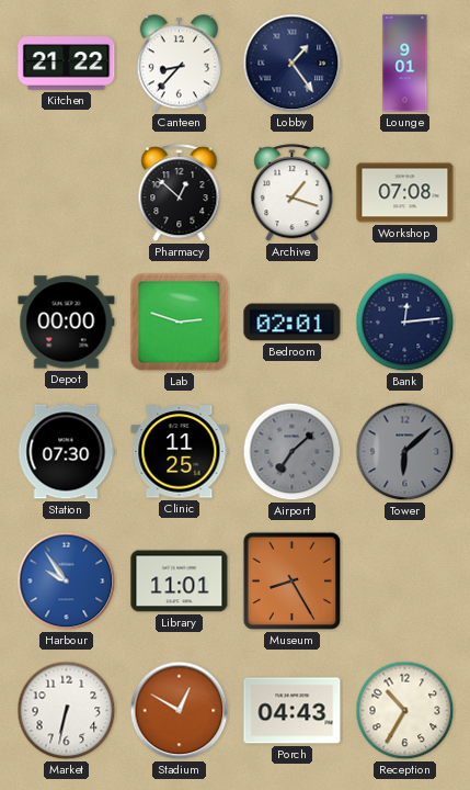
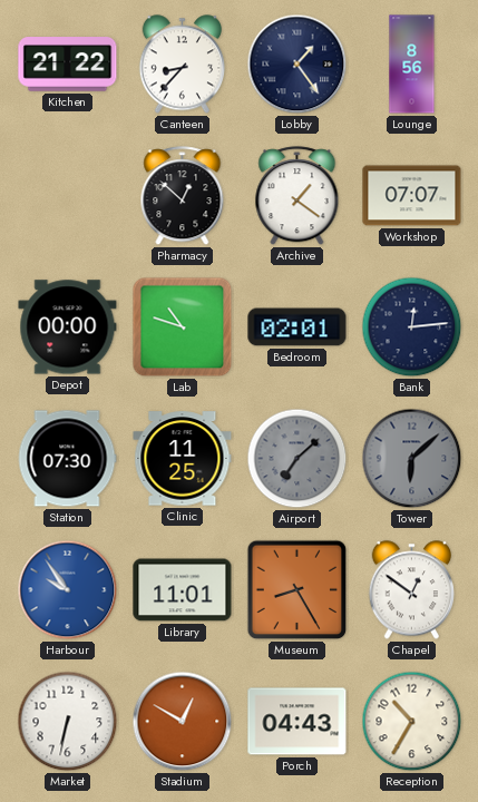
Lounge: 9:01 -> 8:56 (412, 65)
Archive: 1:18 -> 1:21 (297, 196)
Workshop: 07:08 -> 07:07 (412, 196)
Lab: 2:48 -> 10:48 (183, 327)
Chapel: none -> 12:51 (411, 590)
